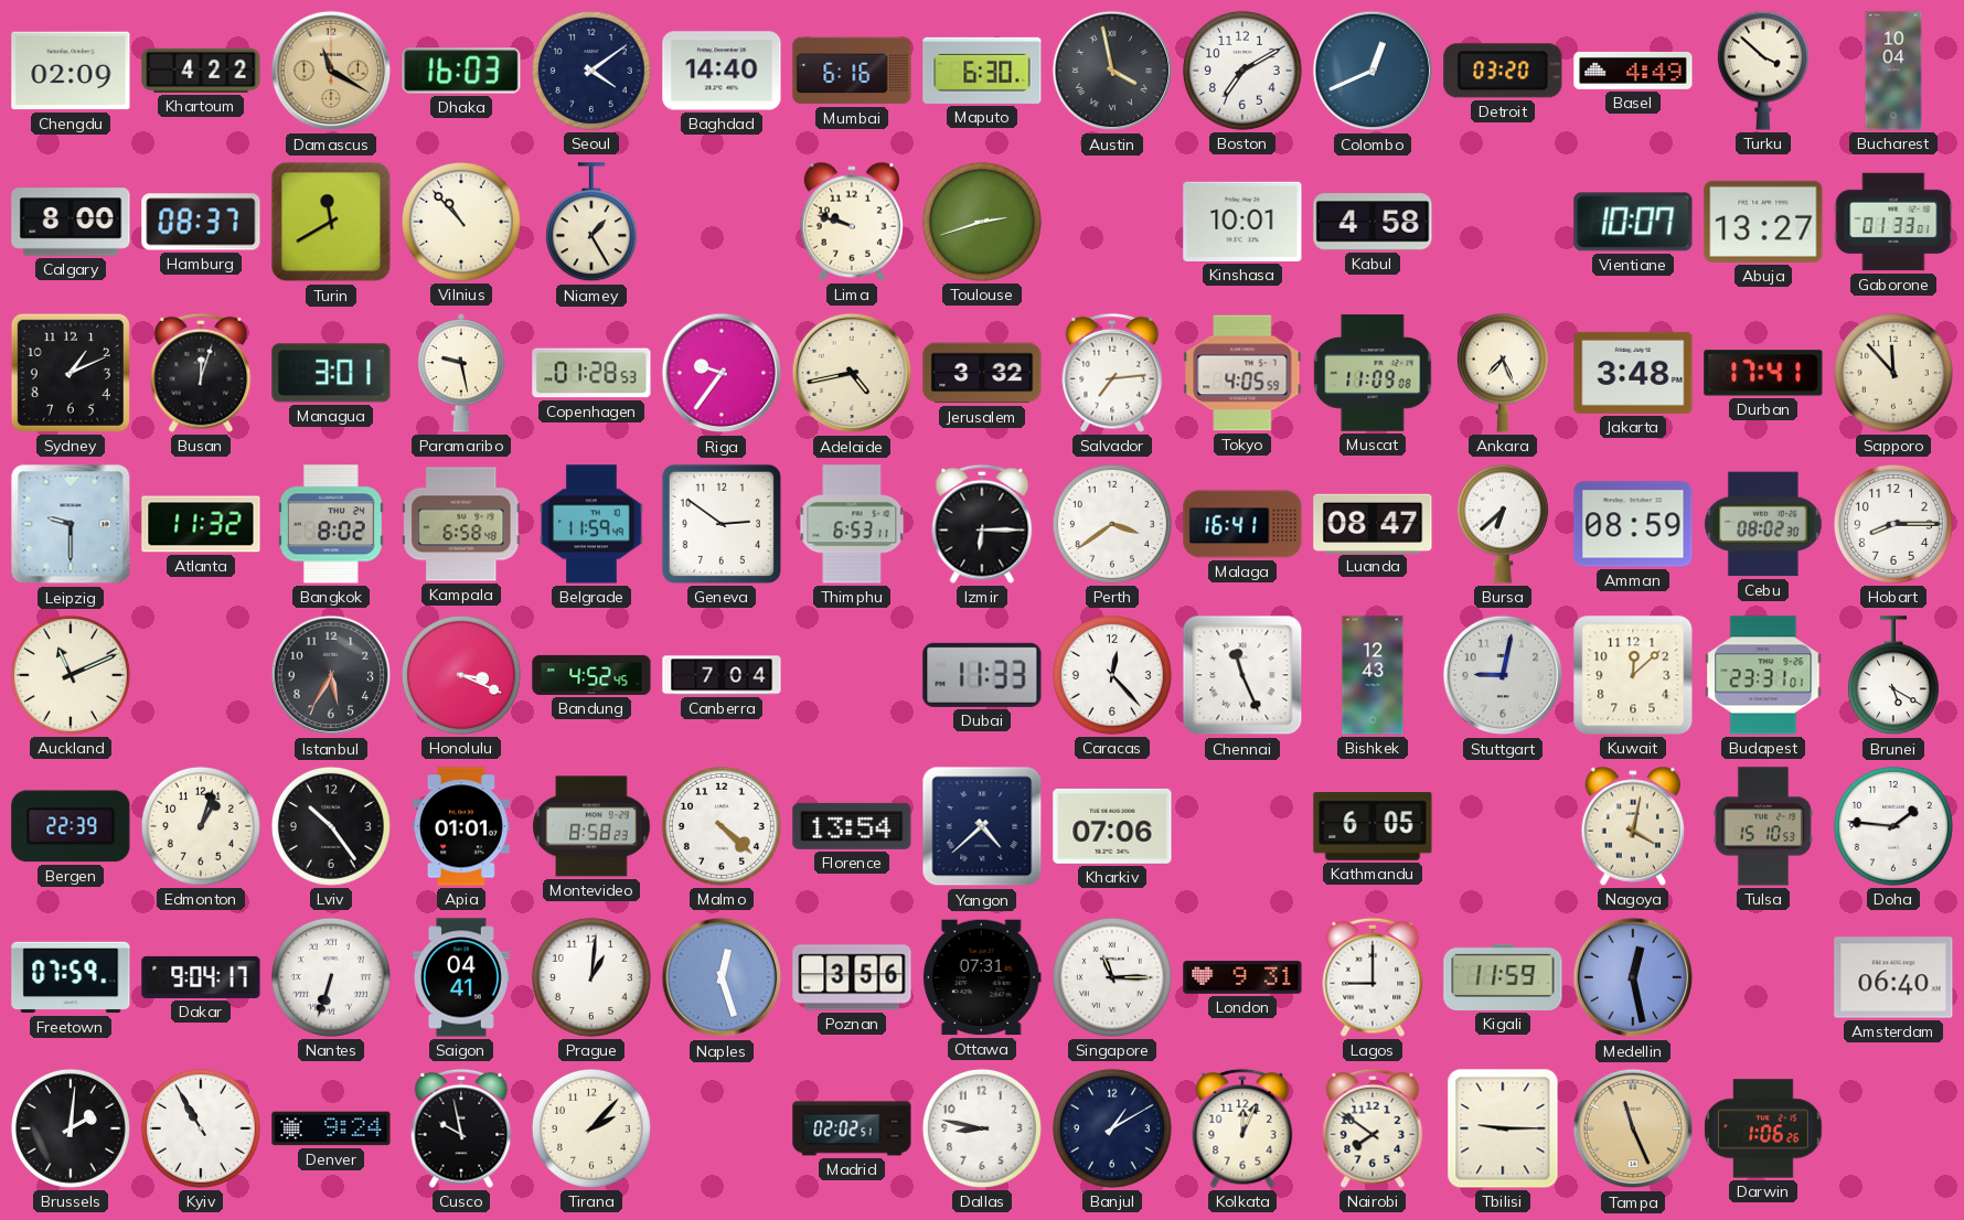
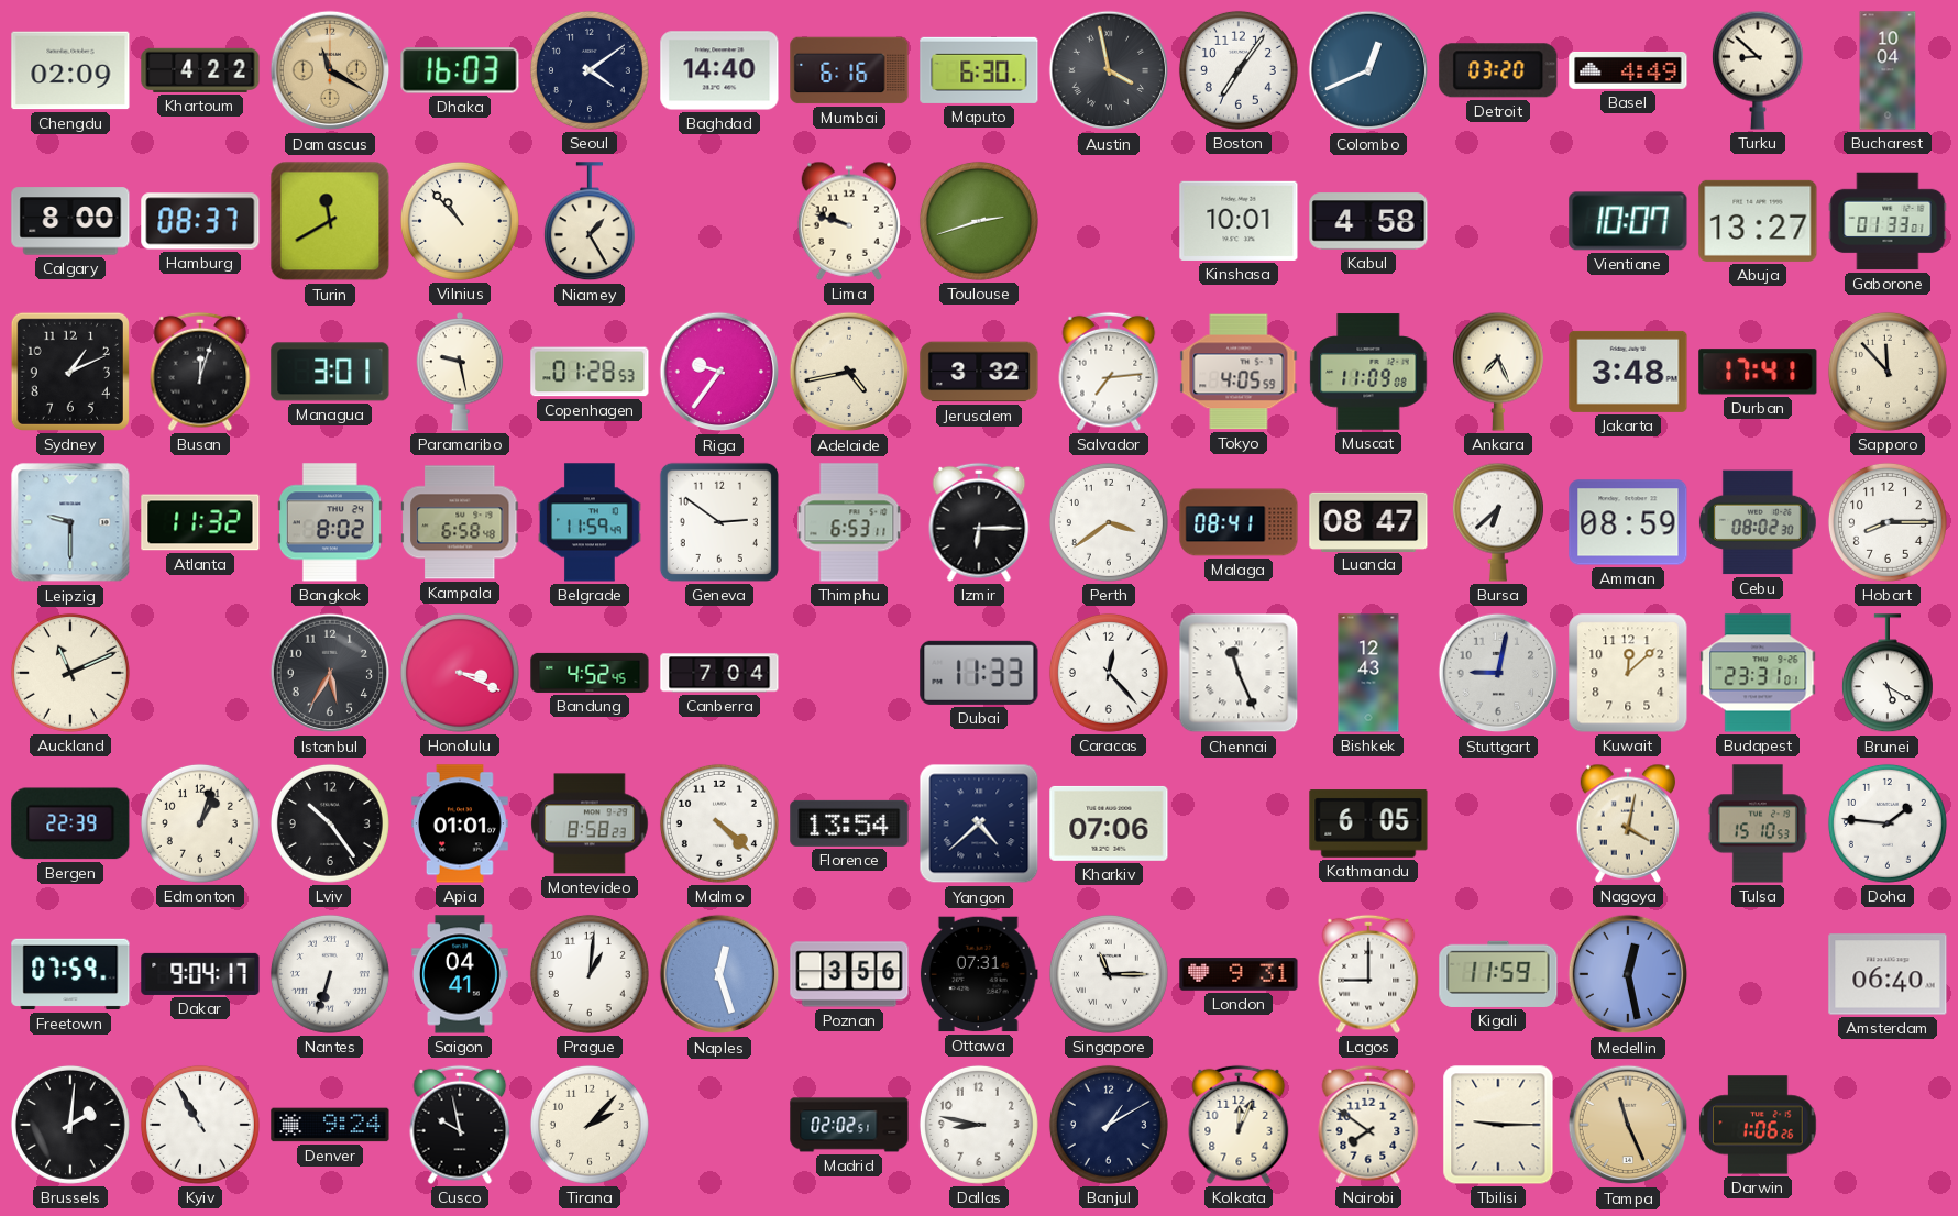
Boston: 7:10 -> 7:06 (1239, 70)
Turku: 3:52 -> 8:52 (1758, 70)
Malaga: 16:41 -> 08:41 (1239, 522)
